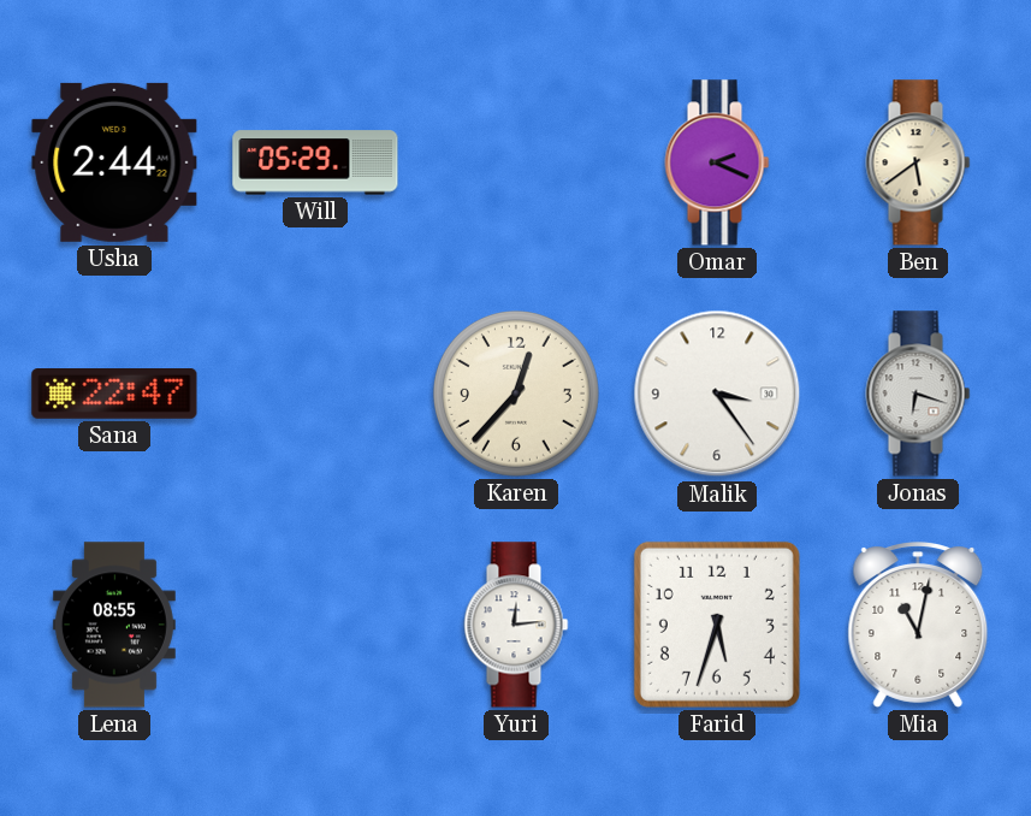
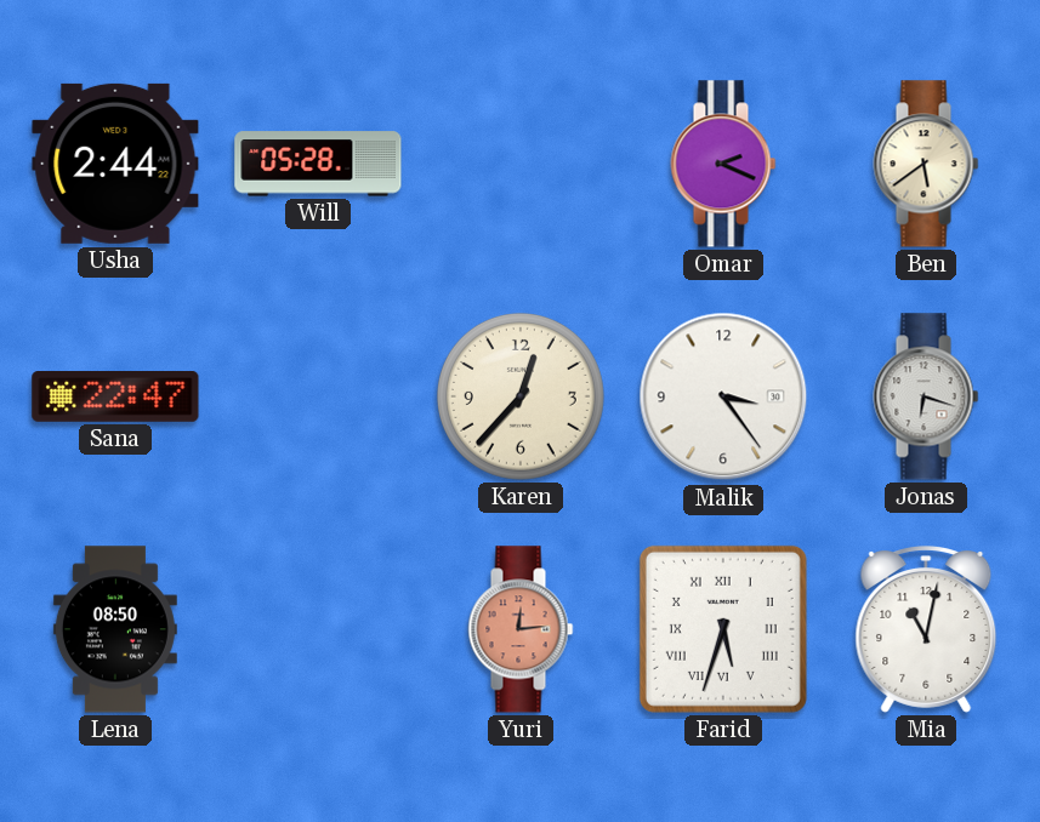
Will: 05:29 -> 05:28 (318, 164)
Lena: 08:55 -> 08:50 (115, 629)
Yuri dial: white -> salmon (521, 629)
Farid numerals: Arabic -> Roman (723, 629)
